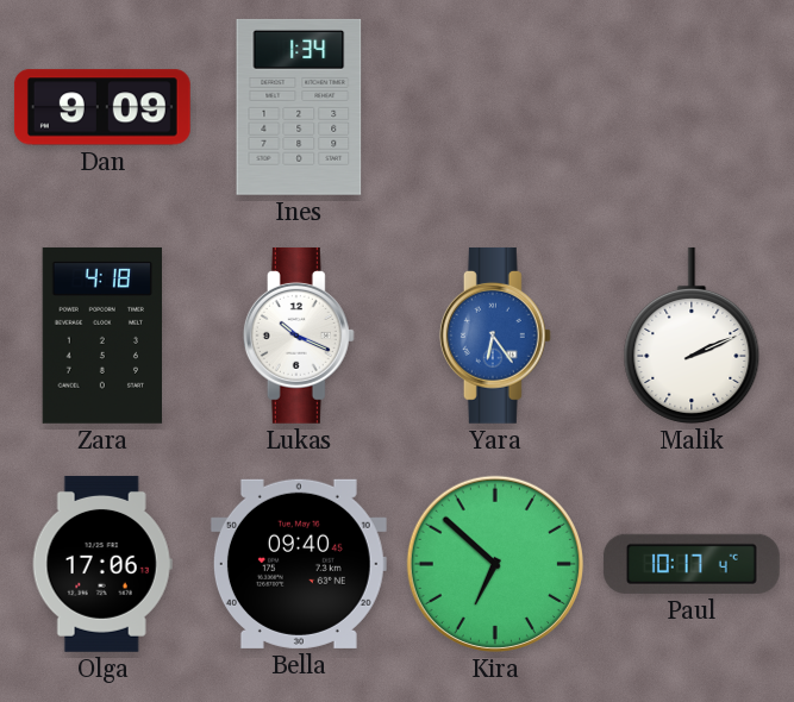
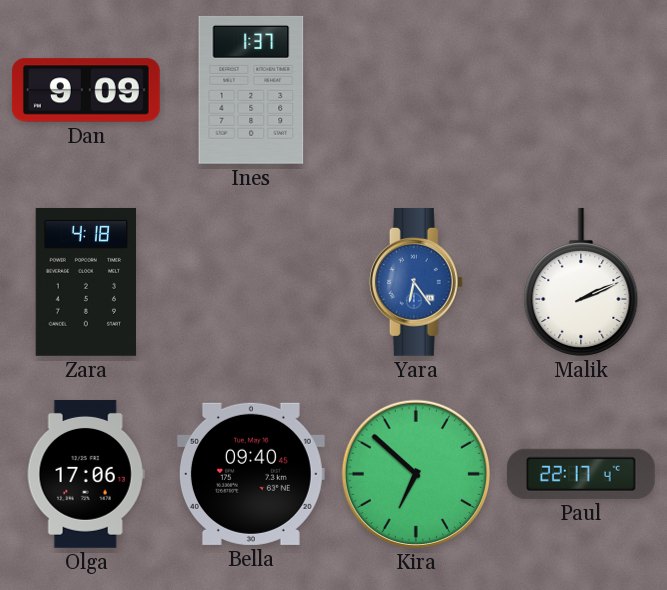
Ines: 1:34 -> 1:37 (251, 90)
Lukas: 10:19 -> none (299, 336)
Paul: 10:17 -> 22:17 (581, 474)
